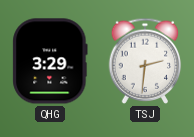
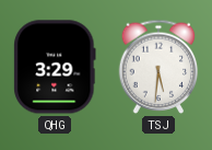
TSJ: 2:31 -> 5:31 (158, 67)
